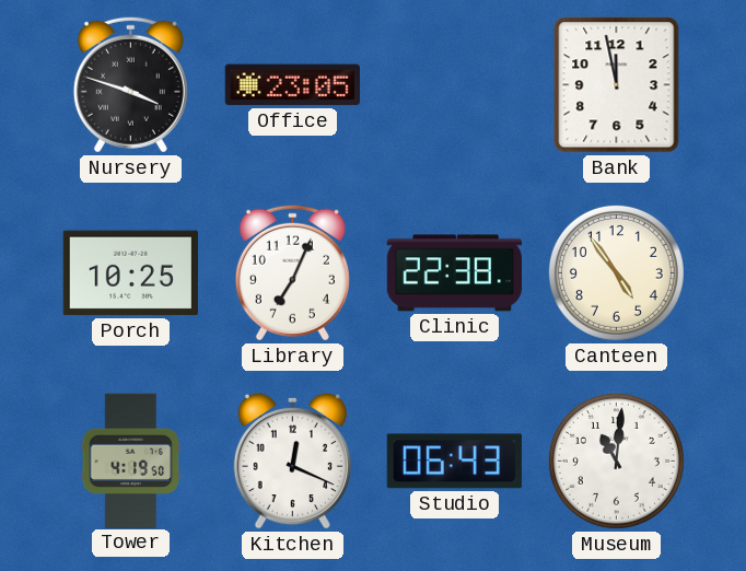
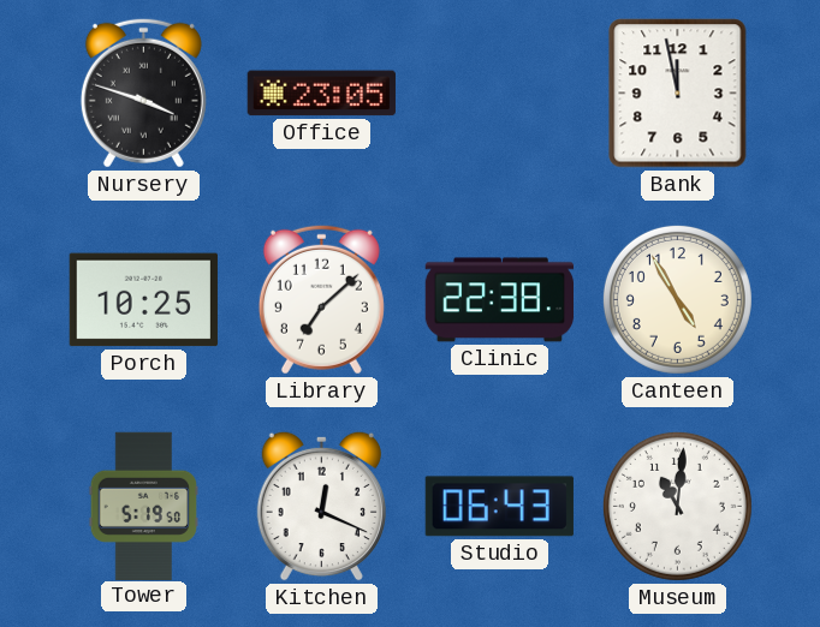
Library: 7:04 -> 7:08 (321, 299)
Canteen: 4:54 -> 4:55 (677, 299)
Tower: 4:19 -> 5:19 (144, 506)
